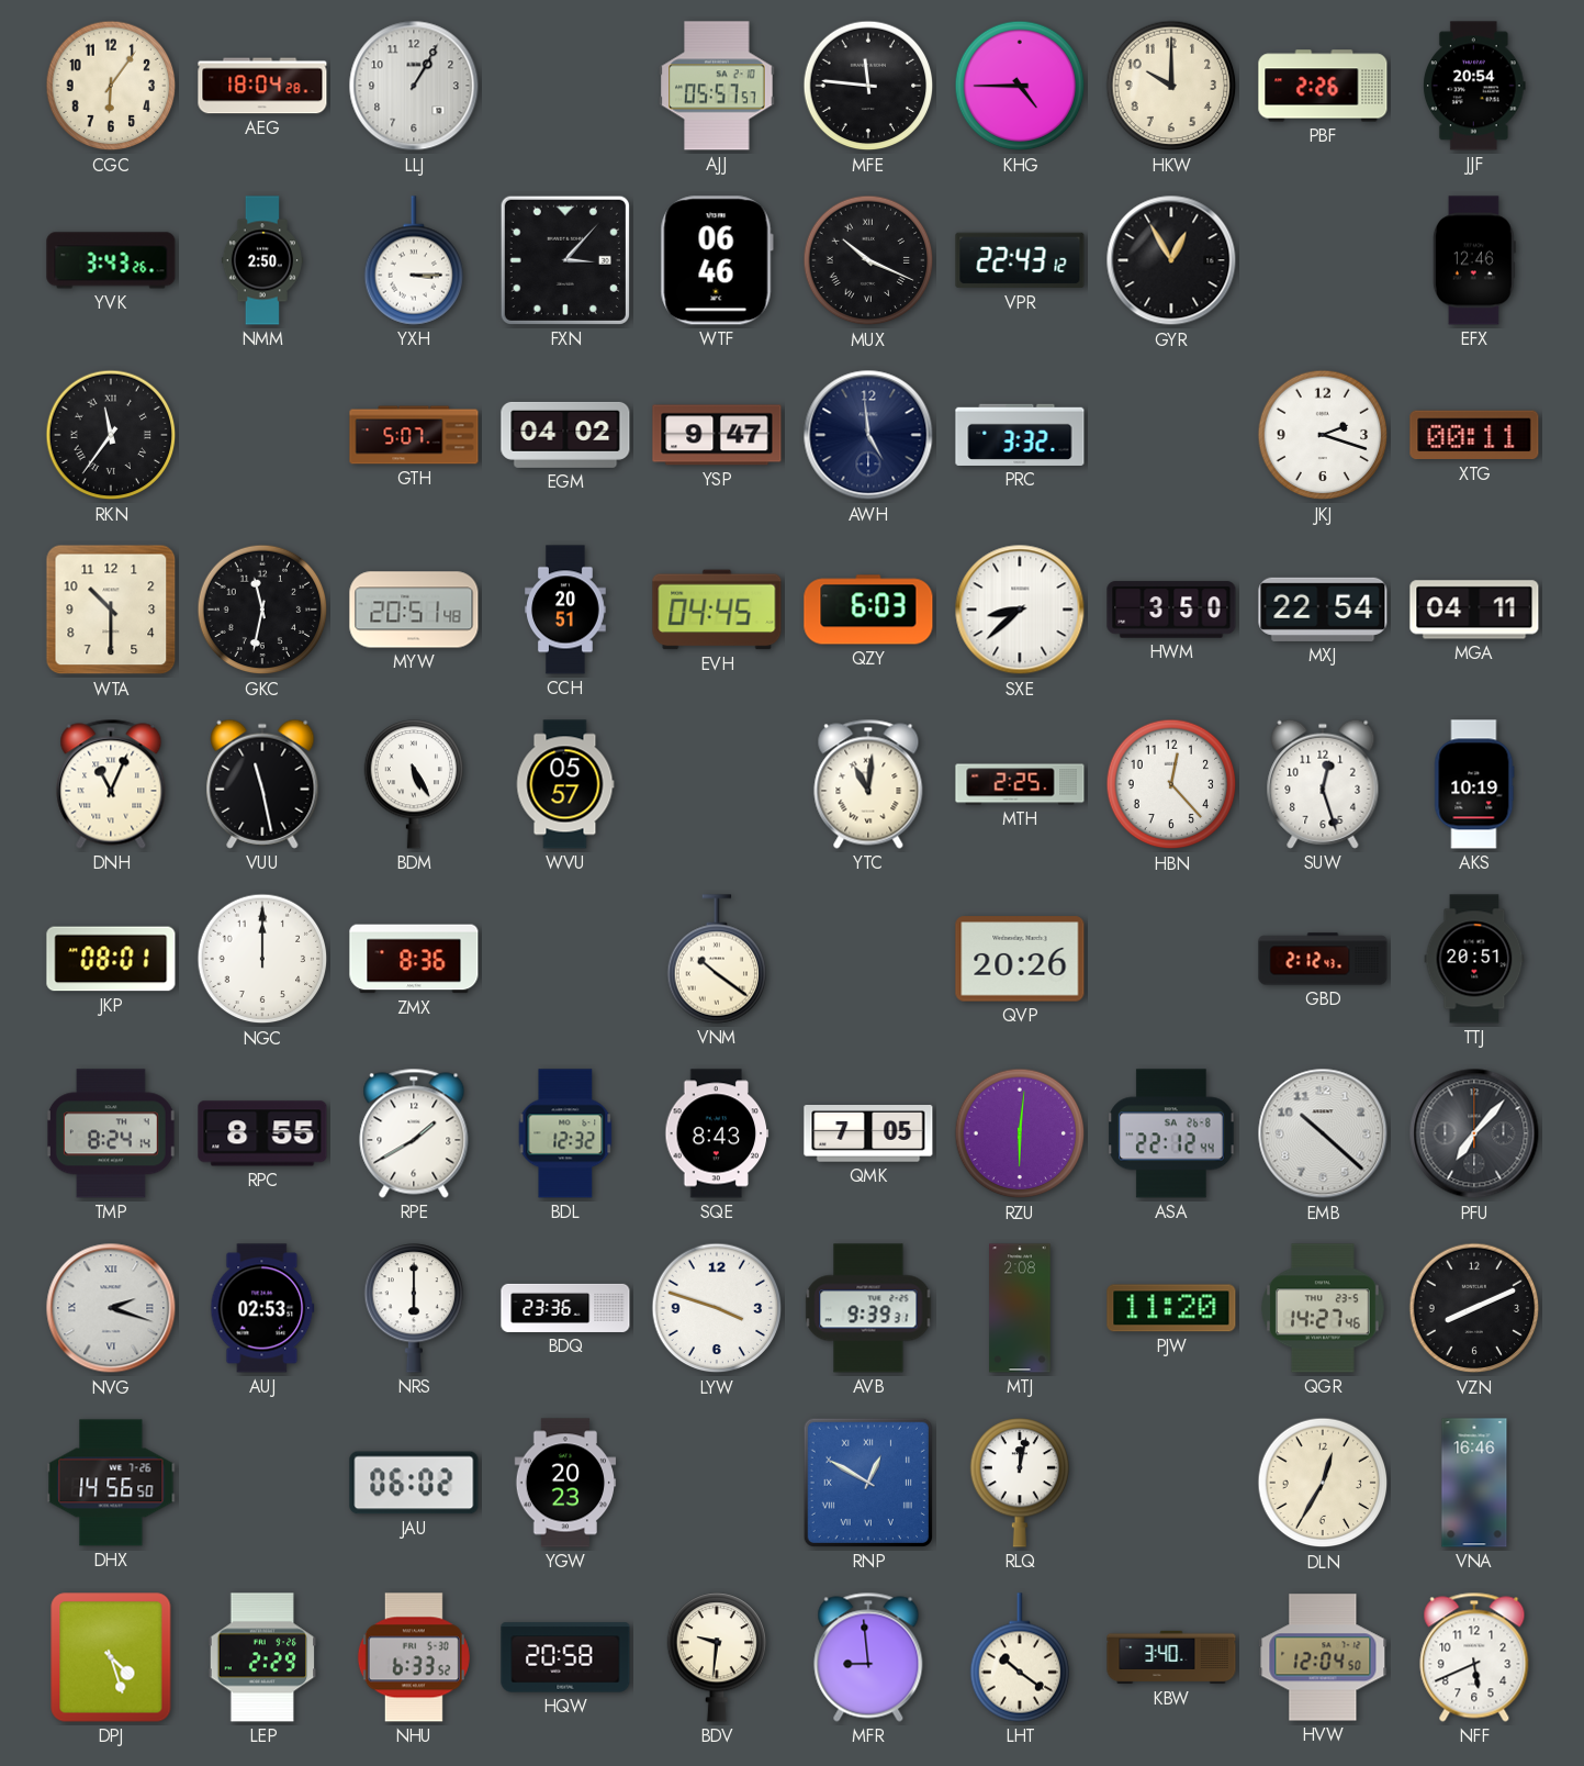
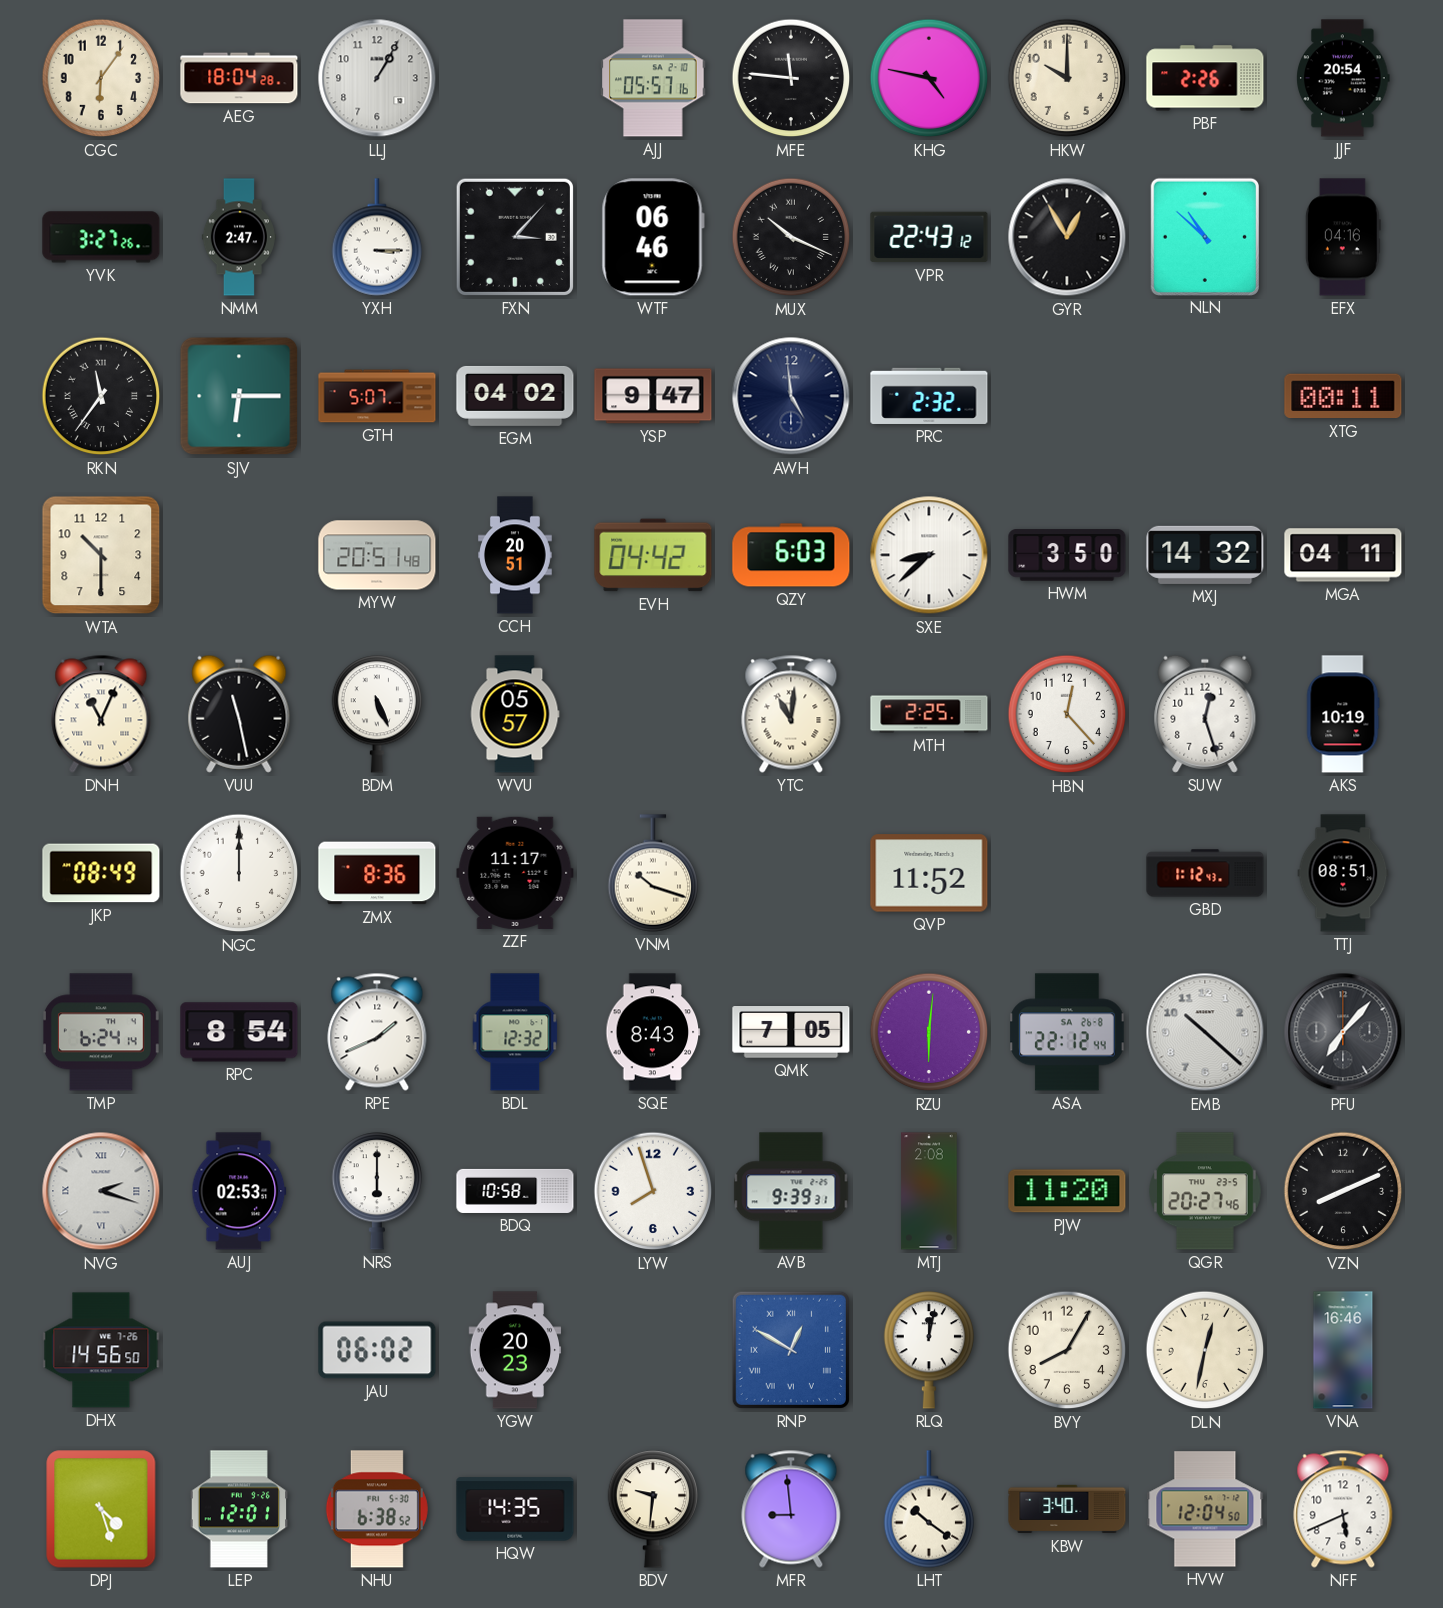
AJJ: 05:57:57 -> 05:57:16 (653, 78)
KHG: 4:45 -> 4:47 (929, 78)
YVK: 3:43 -> 3:27 (101, 237)
NMM: 2:50 -> 2:47 (239, 237)
NLN: none -> 10:52 (1204, 236)
EFX: 12:46 -> 04:16 (1343, 237)
SJV: none -> 6:15 (239, 396)
PRC: 3:32 -> 2:32 (929, 396)
JKJ: 2:18 -> none (1323, 435)
GKC: 11:32 -> none (262, 610)
EVH: 04:45 -> 04:42 (653, 555)
MXJ: 22:54 -> 14:32 (1205, 555)
BDM: 5:25 -> 5:26 (377, 714)
JKP: 08:01 -> 08:49 (101, 873)
ZZF: none -> 11:17 (515, 873)
VNM: 10:21 -> 10:18 (653, 873)
QVP: 20:26 -> 11:52 (929, 873)
GBD: 2:12 -> 1:12 (1205, 873)
TTJ: 20:51 -> 08:51 (1343, 873)
TMP: 8:24 -> 6:24 (101, 1032)
RPC: 8:55 -> 8:54 (239, 1032)
RPE: 1:40 -> 1:41 (377, 1032)
BDQ: 23:36 -> 10:58 (515, 1191)
LYW: 3:48 -> 7:57 (653, 1191)
QGR: 14:27 -> 20:27 (1206, 1191)
BVY: none -> 8:05 (1067, 1350)
DLN: 12:35 -> 12:32 (1205, 1350)
LEP: 2:29 -> 12:01 (239, 1509)
NHU: 6:33 -> 6:38 (377, 1509)
HQW: 20:58 -> 14:35 (515, 1509)
